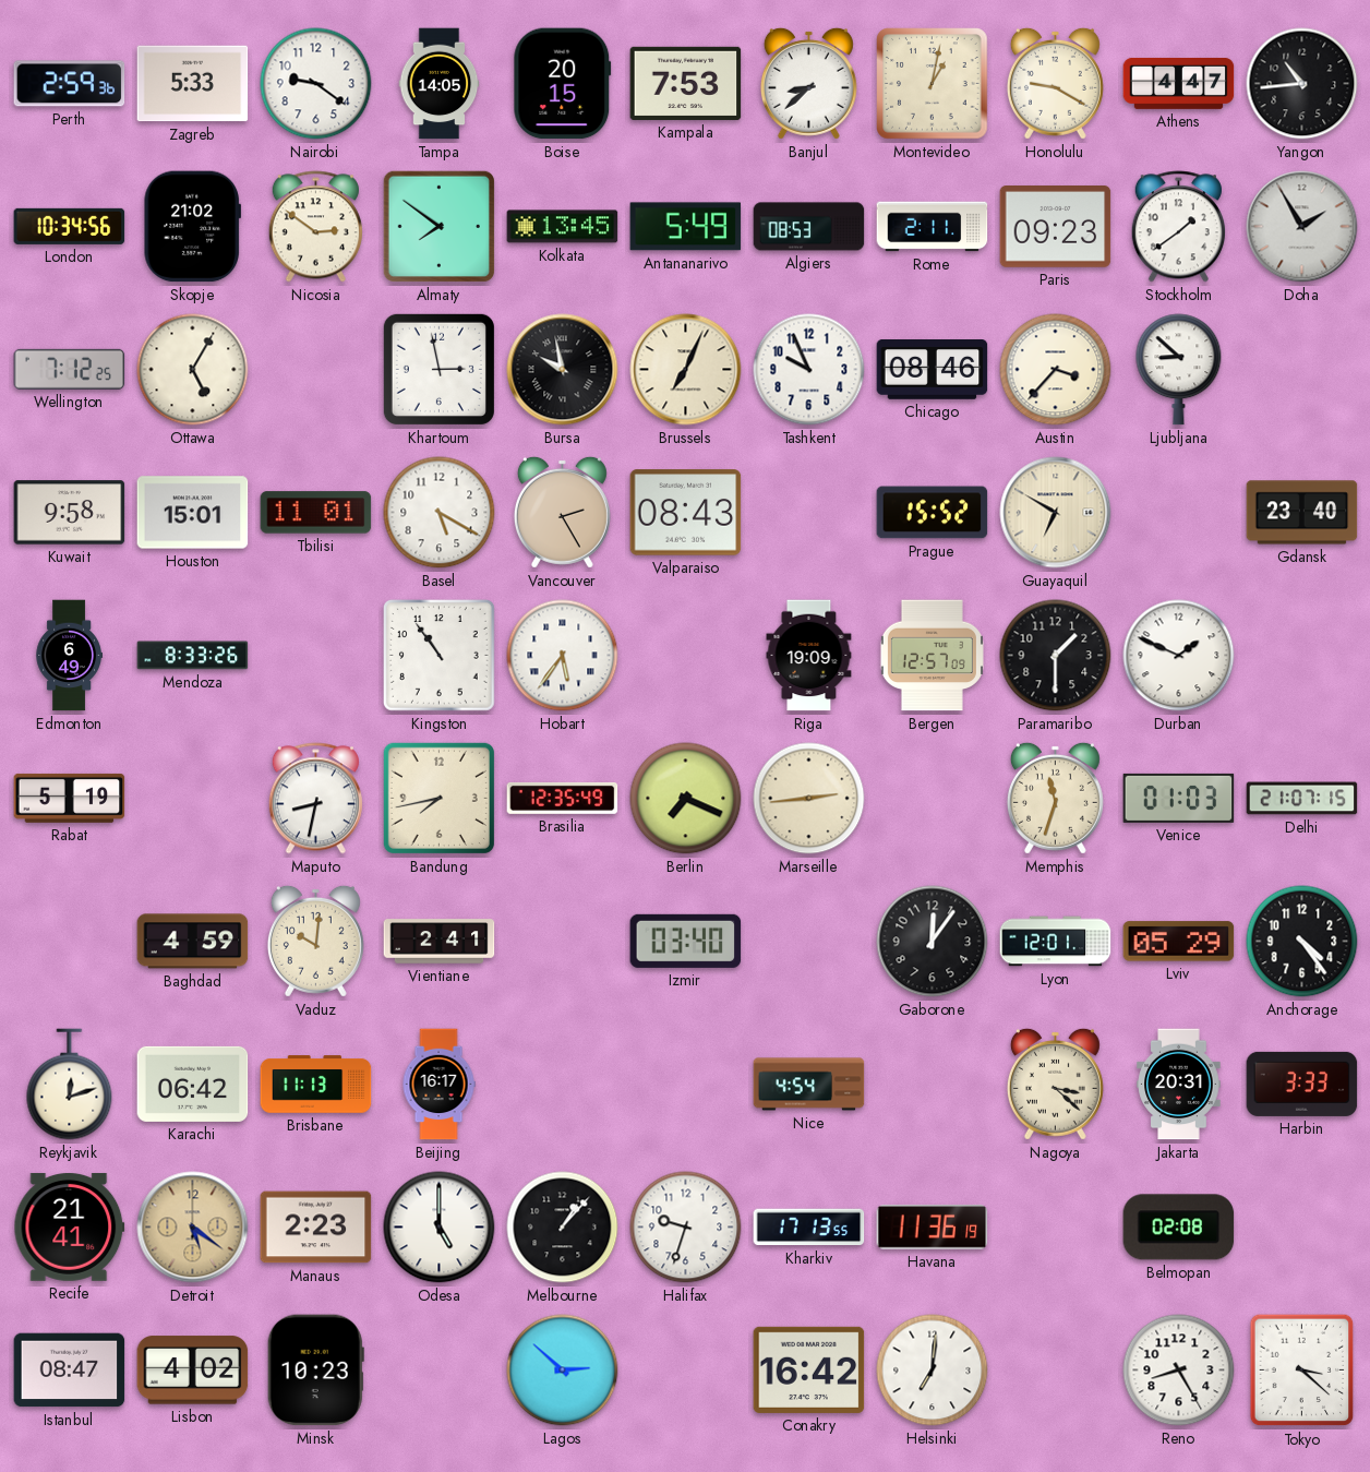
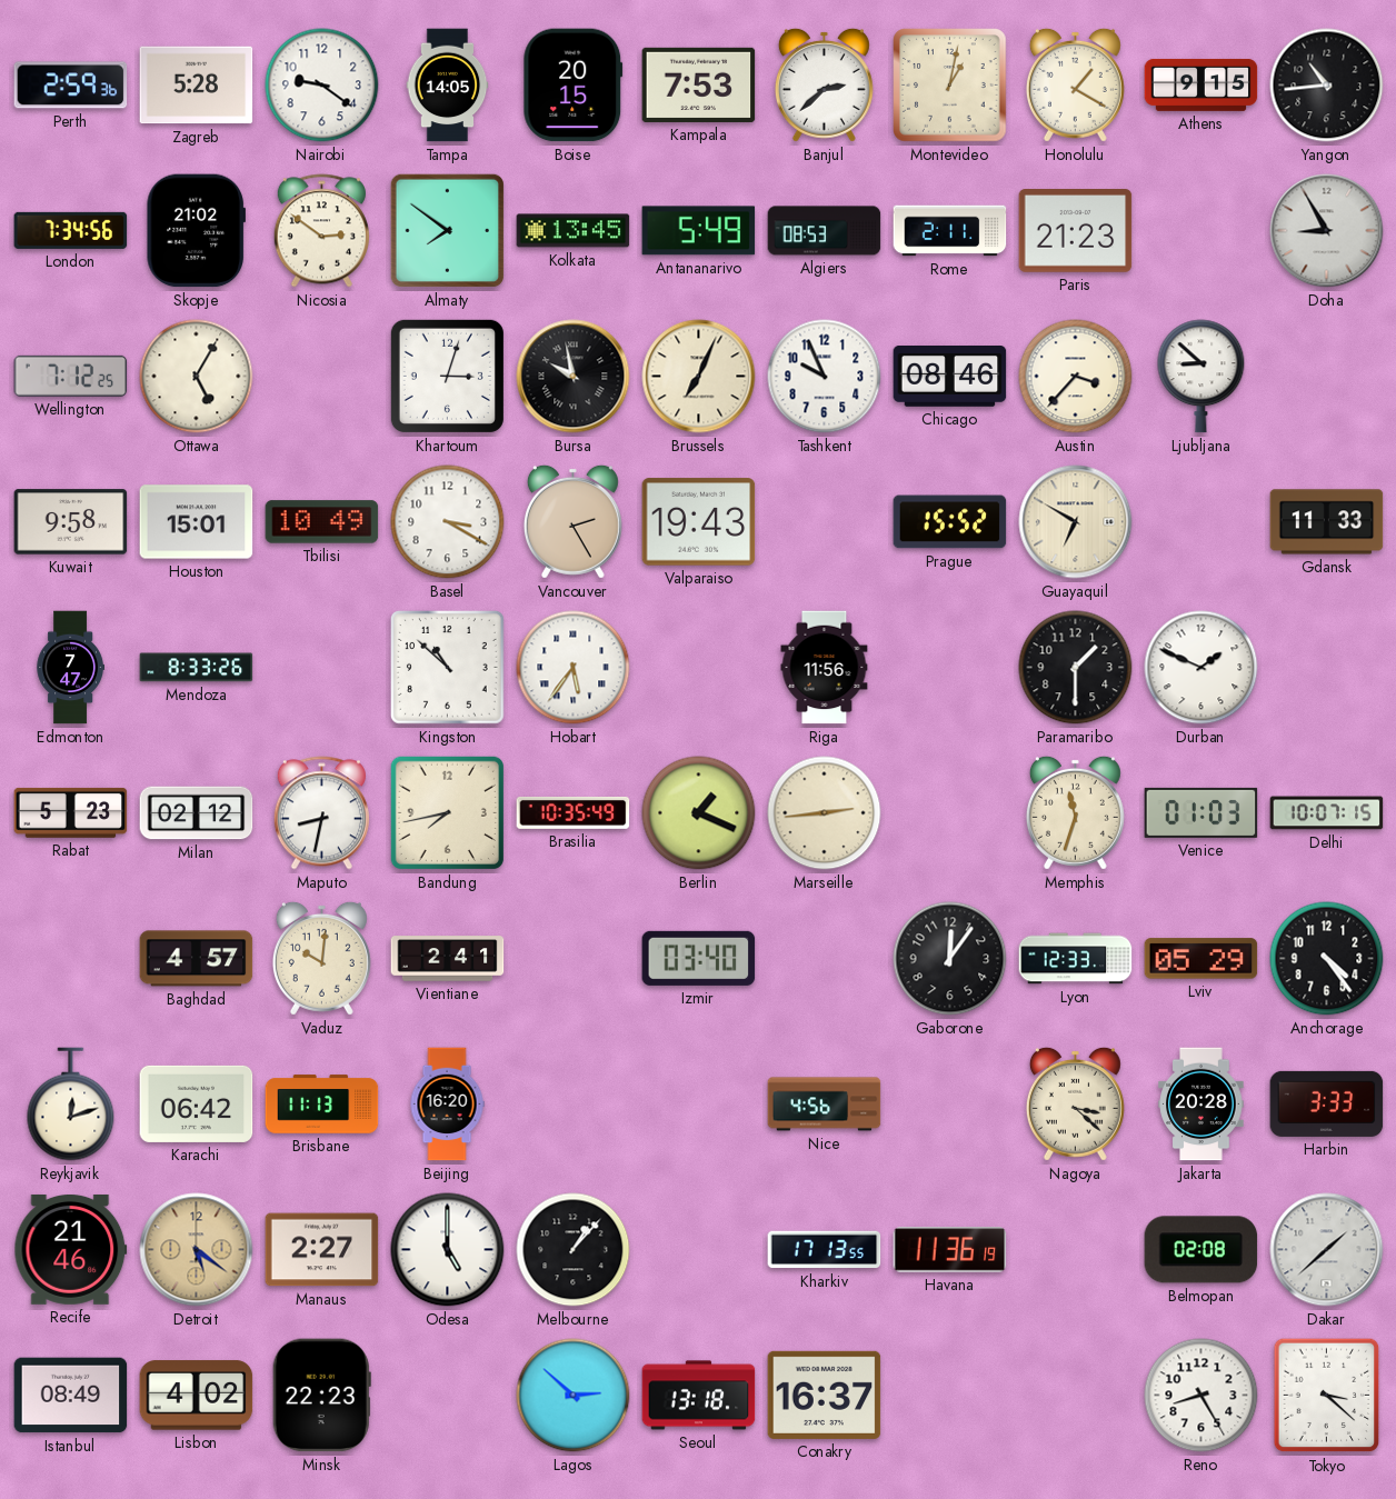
Zagreb: 5:33 -> 5:28 (197, 86)
Banjul: 8:38 -> 2:38 (824, 84)
Honolulu: 9:20 -> 1:20 (1075, 84)
Athens: 4:47 -> 9:15 (1201, 84)
London: 10:34 -> 7:34 (71, 230)
Paris: 09:23 -> 21:23 (1076, 231)
Stockholm: 1:39 -> none (1178, 227)
Doha: 1:55 -> 8:55 (1327, 231)
Khartoum: 2:58 -> 3:03 (447, 376)
Tbilisi: 11:01 -> 10:49 (322, 522)
Basel: 5:20 -> 3:20 (448, 522)
Valparaiso: 08:43 -> 19:43 (699, 522)
Gdansk: 23:40 -> 11:33 (1327, 522)
Edmonton: 6:49 -> 7:47 (70, 668)
Kingston: 10:54 -> 10:52 (448, 668)
Riga: 19:09 -> 11:56 (825, 668)
Bergen: 12:57 -> none (932, 656)
Rabat: 5:19 -> 5:23 (71, 812)
Milan: none -> 02:12 (197, 813)
Brasilia: 12:35 -> 10:35 (574, 812)
Berlin: 7:19 -> 1:19 (699, 813)
Delhi: 21:07 -> 10:07 (1327, 813)
Baghdad: 4:59 -> 4:57 (197, 959)
Lyon: 12:01 -> 12:33 (1076, 959)
Beijing: 16:17 -> 16:20 (447, 1105)
Nice: 4:54 -> 4:56 (825, 1105)
Jakarta: 20:31 -> 20:28 (1201, 1105)
Recife: 21:41 -> 21:46 (71, 1250)
Manaus: 2:23 -> 2:27 (322, 1250)
Halifax: 9:33 -> none (686, 1228)
Dakar: none -> 1:38 (1327, 1250)
Istanbul: 08:47 -> 08:49 (71, 1396)
Minsk: 10:23 -> 22:23 (321, 1396)
Seoul: none -> 13:18 (699, 1396)
Conakry: 16:42 -> 16:37 (825, 1395)
Helsinki: 7:01 -> none (933, 1371)
